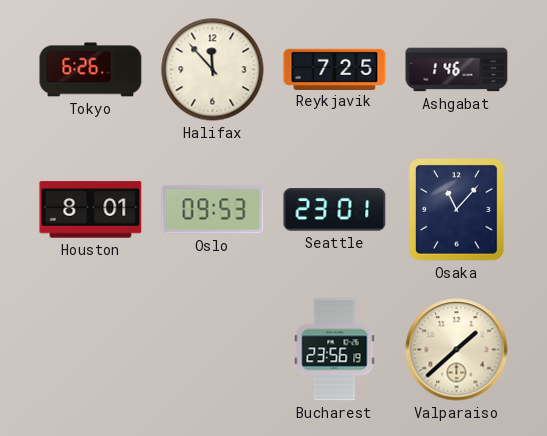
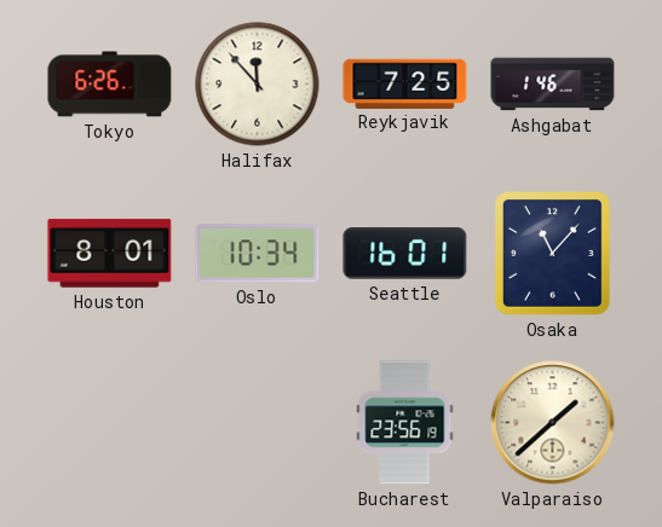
Oslo: 09:53 -> 10:34 (258, 254)
Seattle: 23:01 -> 16:01 (405, 254)
